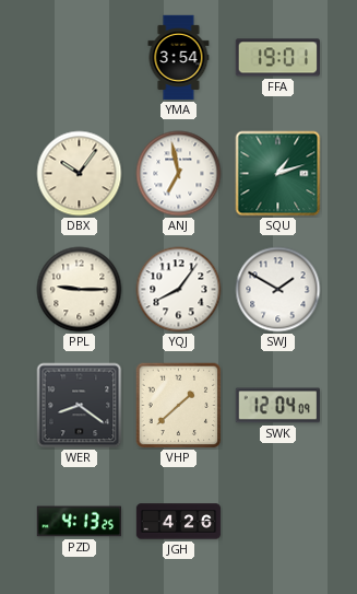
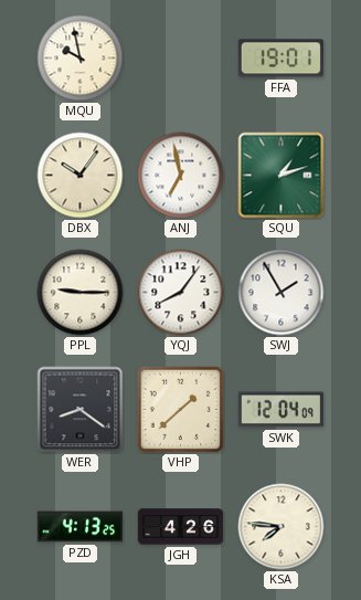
MQU: none -> 9:58 (81, 59)
YMA: 3:54 -> none (179, 58)
SWJ: 1:50 -> 1:55 (282, 293)
KSA: none -> 7:46 (282, 527)
